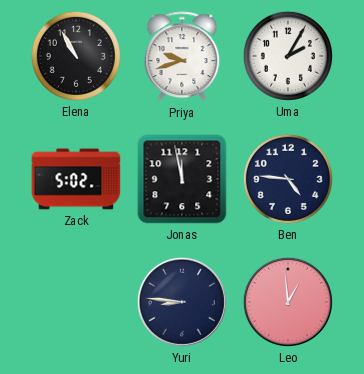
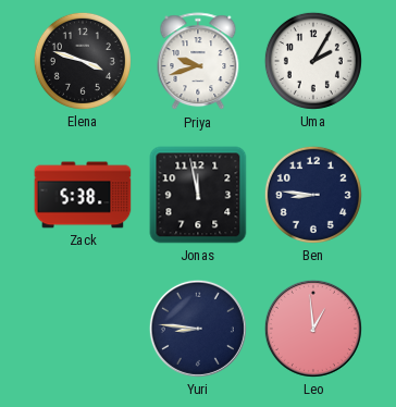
Elena: 10:55 -> 3:48 (83, 61)
Zack: 5:02 -> 5:38 (83, 195)
Ben: 4:46 -> 8:46 (313, 195)
